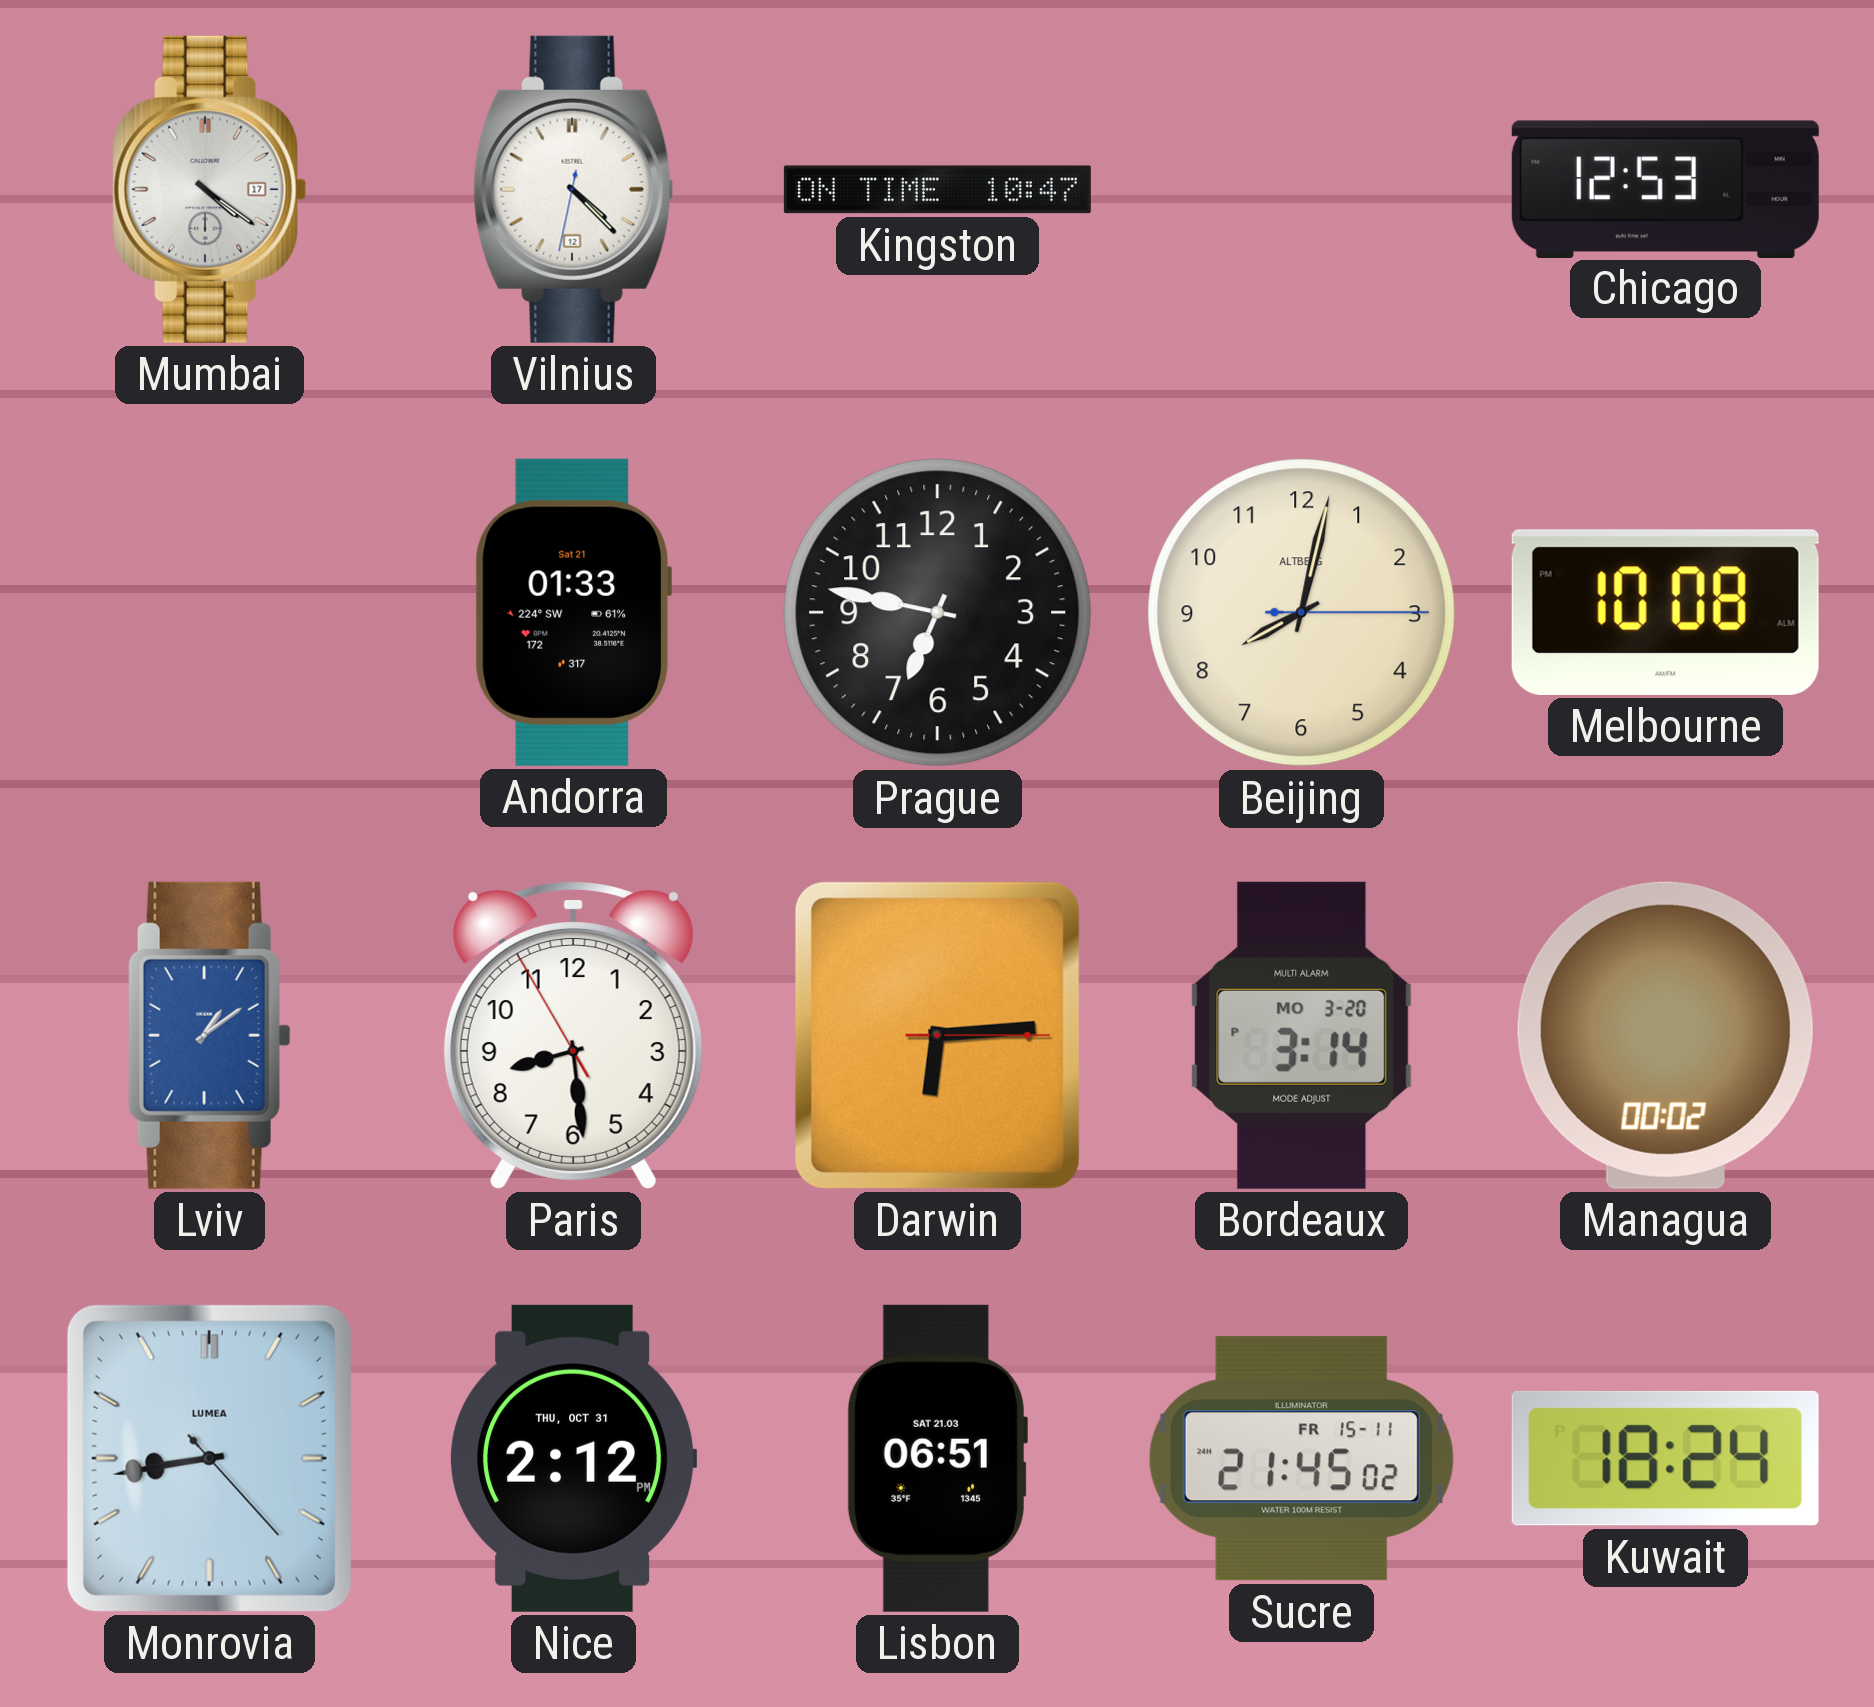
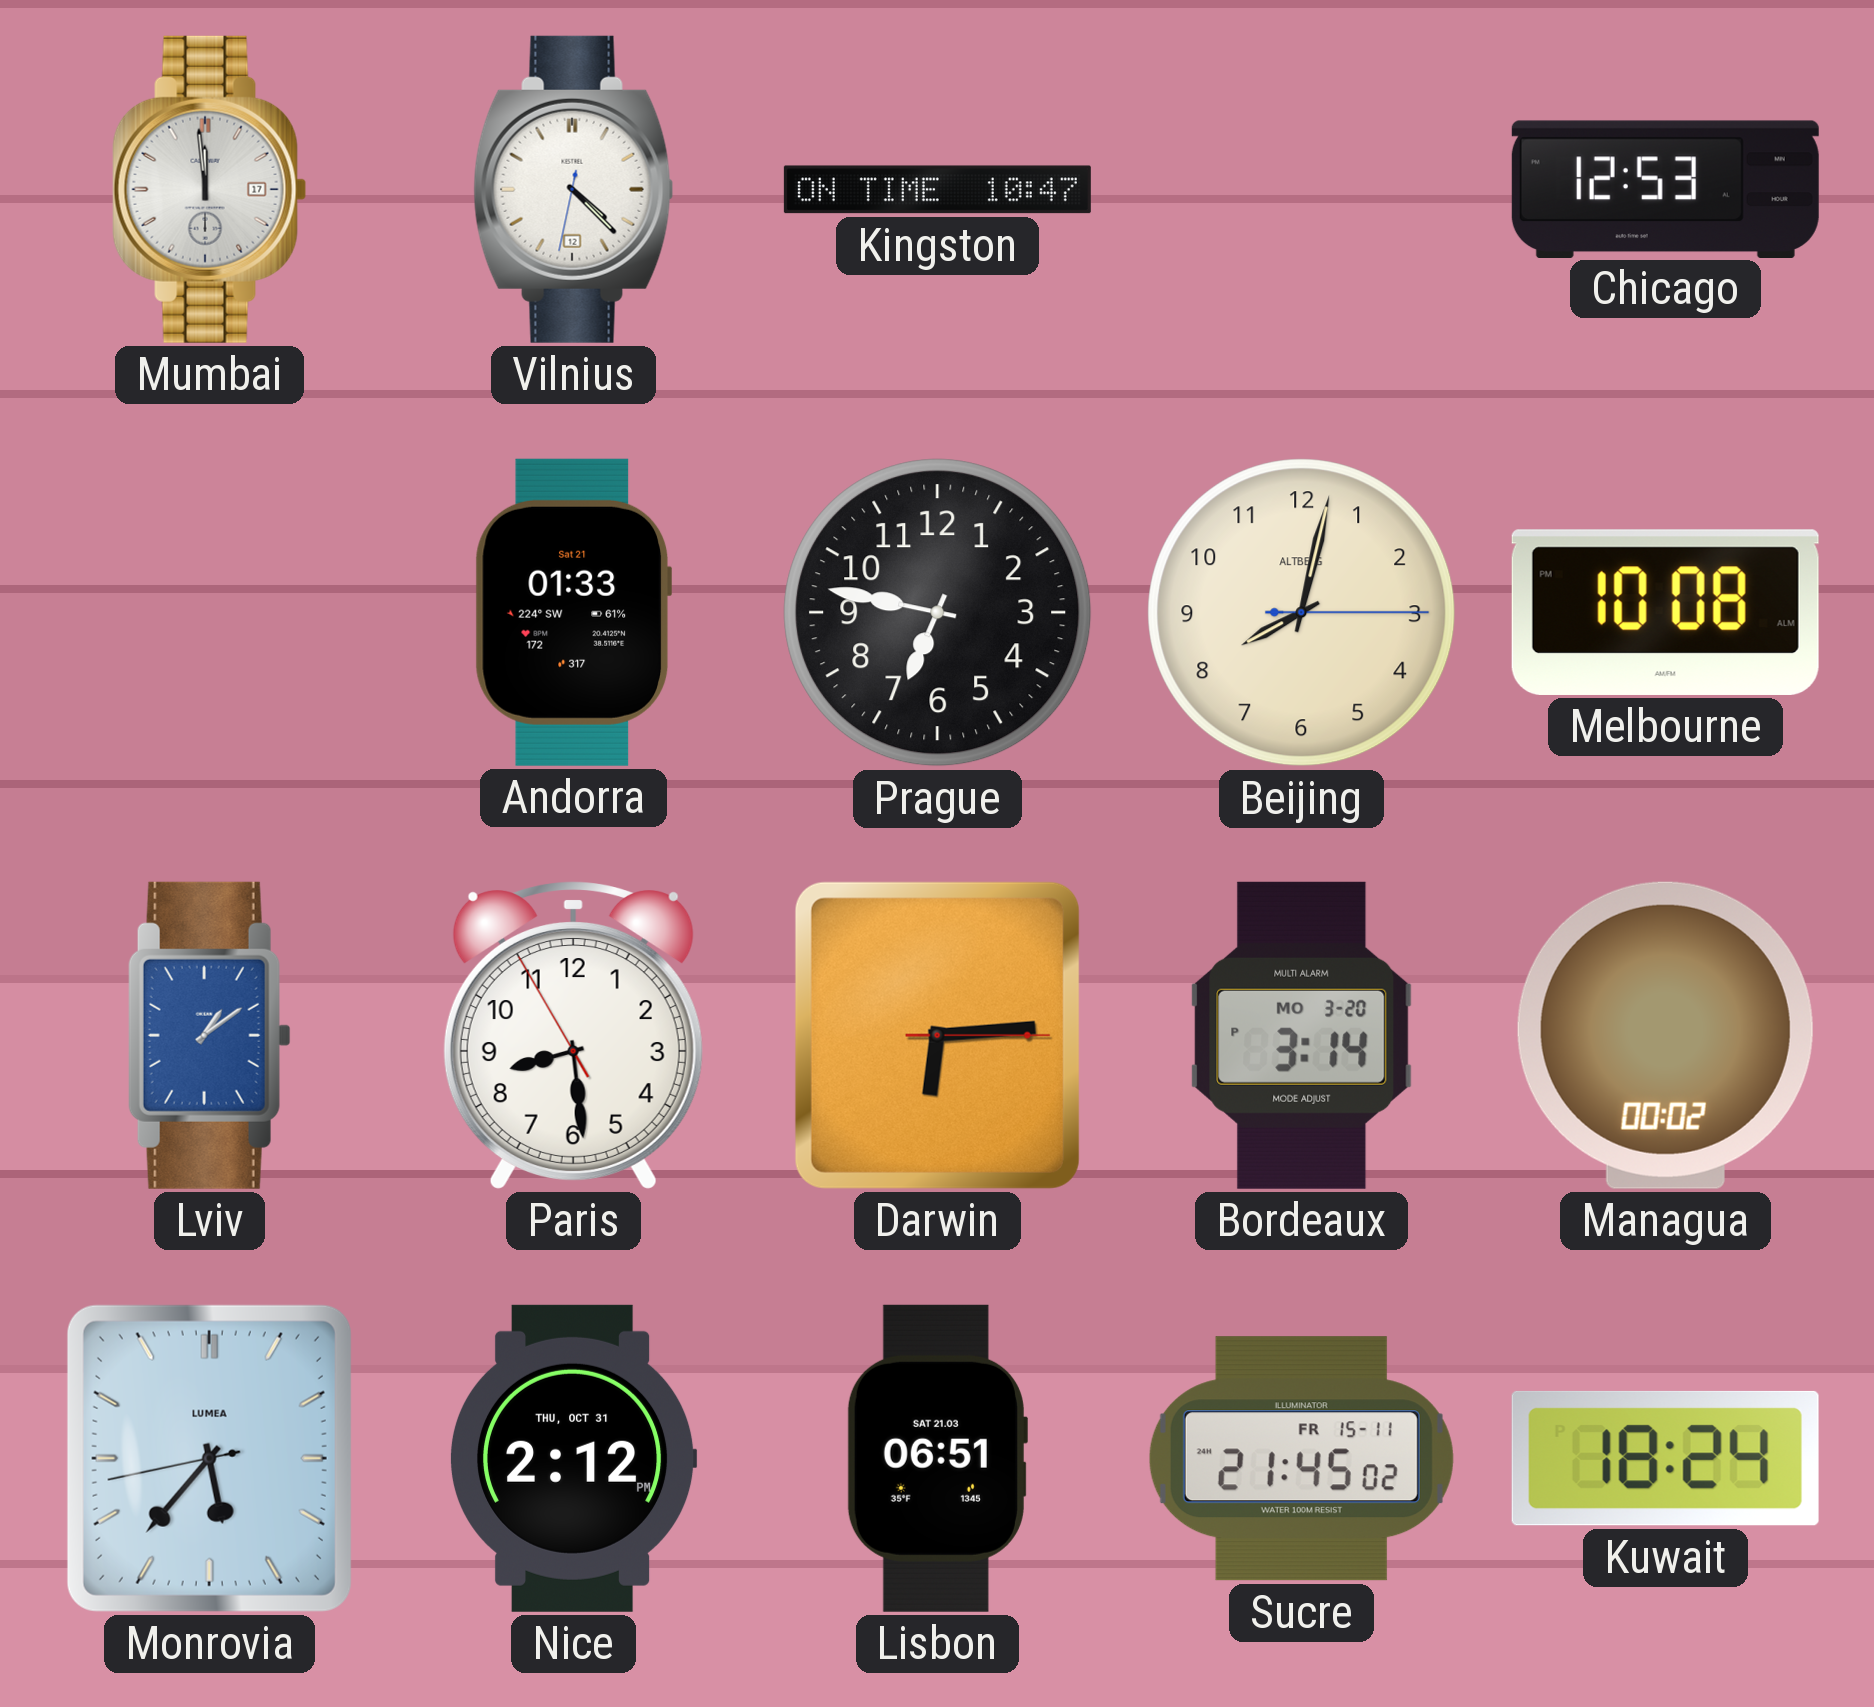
Mumbai: 4:21 -> 11:59 (210, 189)
Monrovia: 8:43 -> 5:36 (209, 1458)
